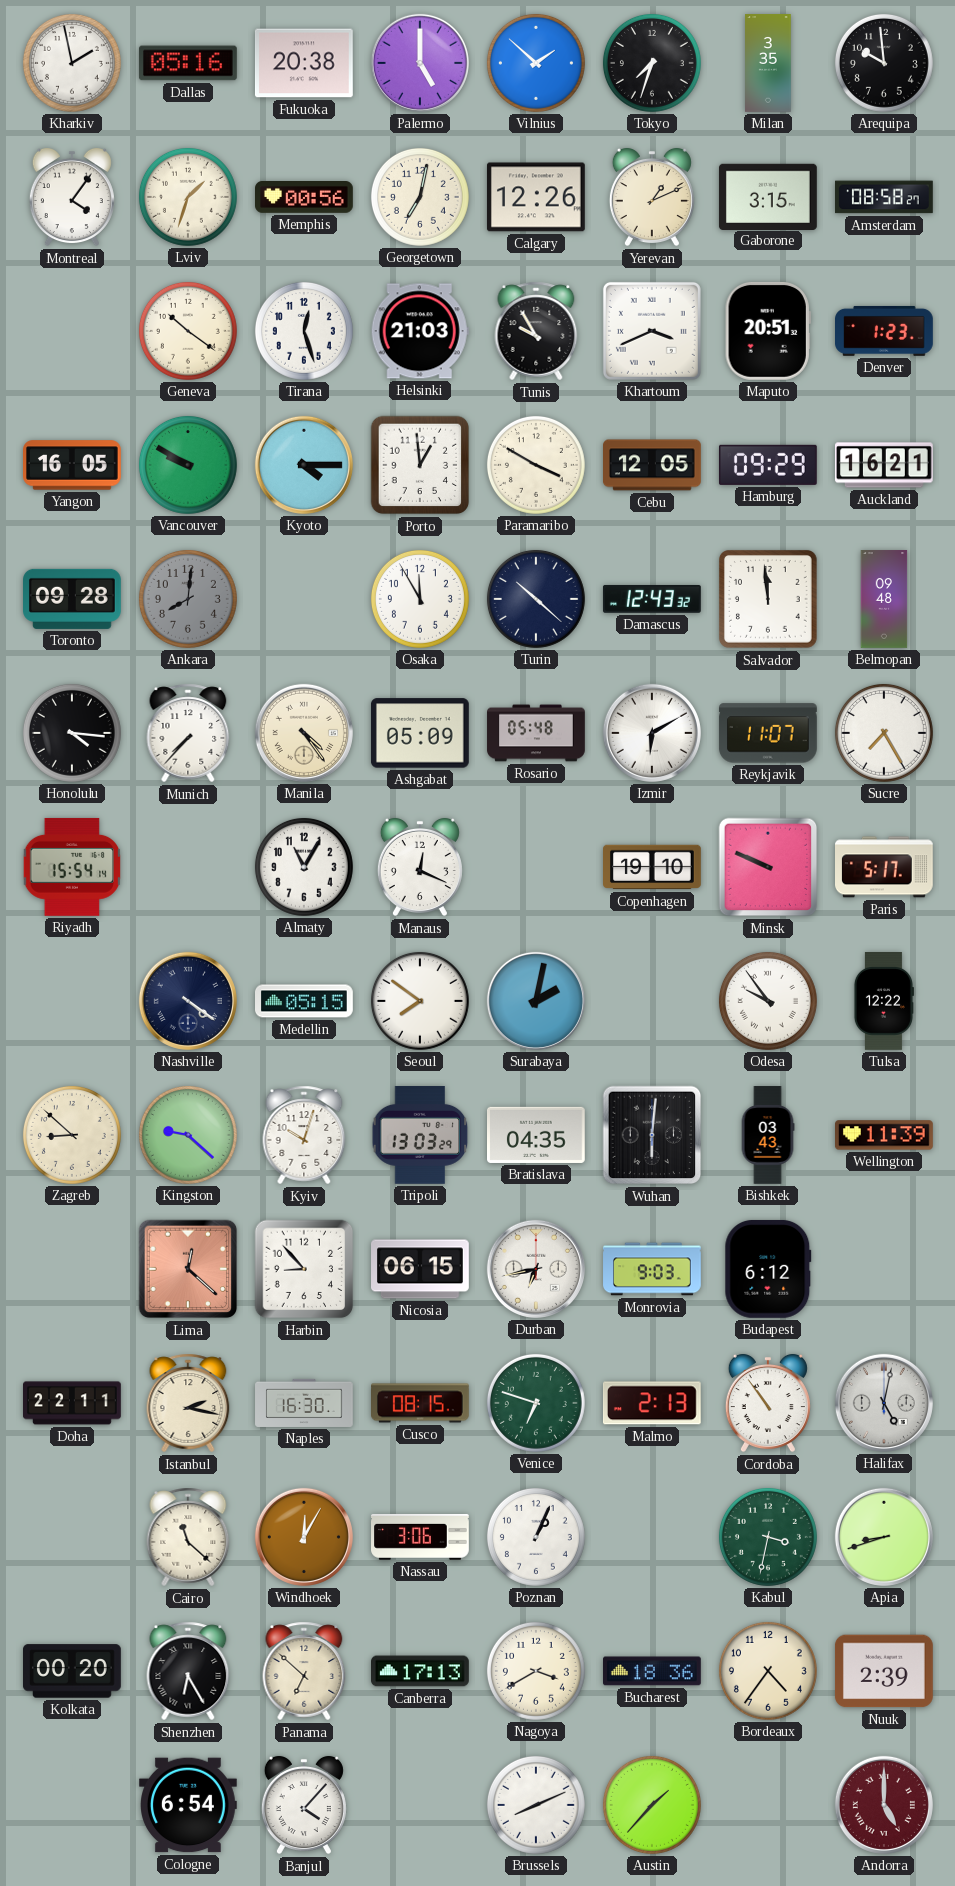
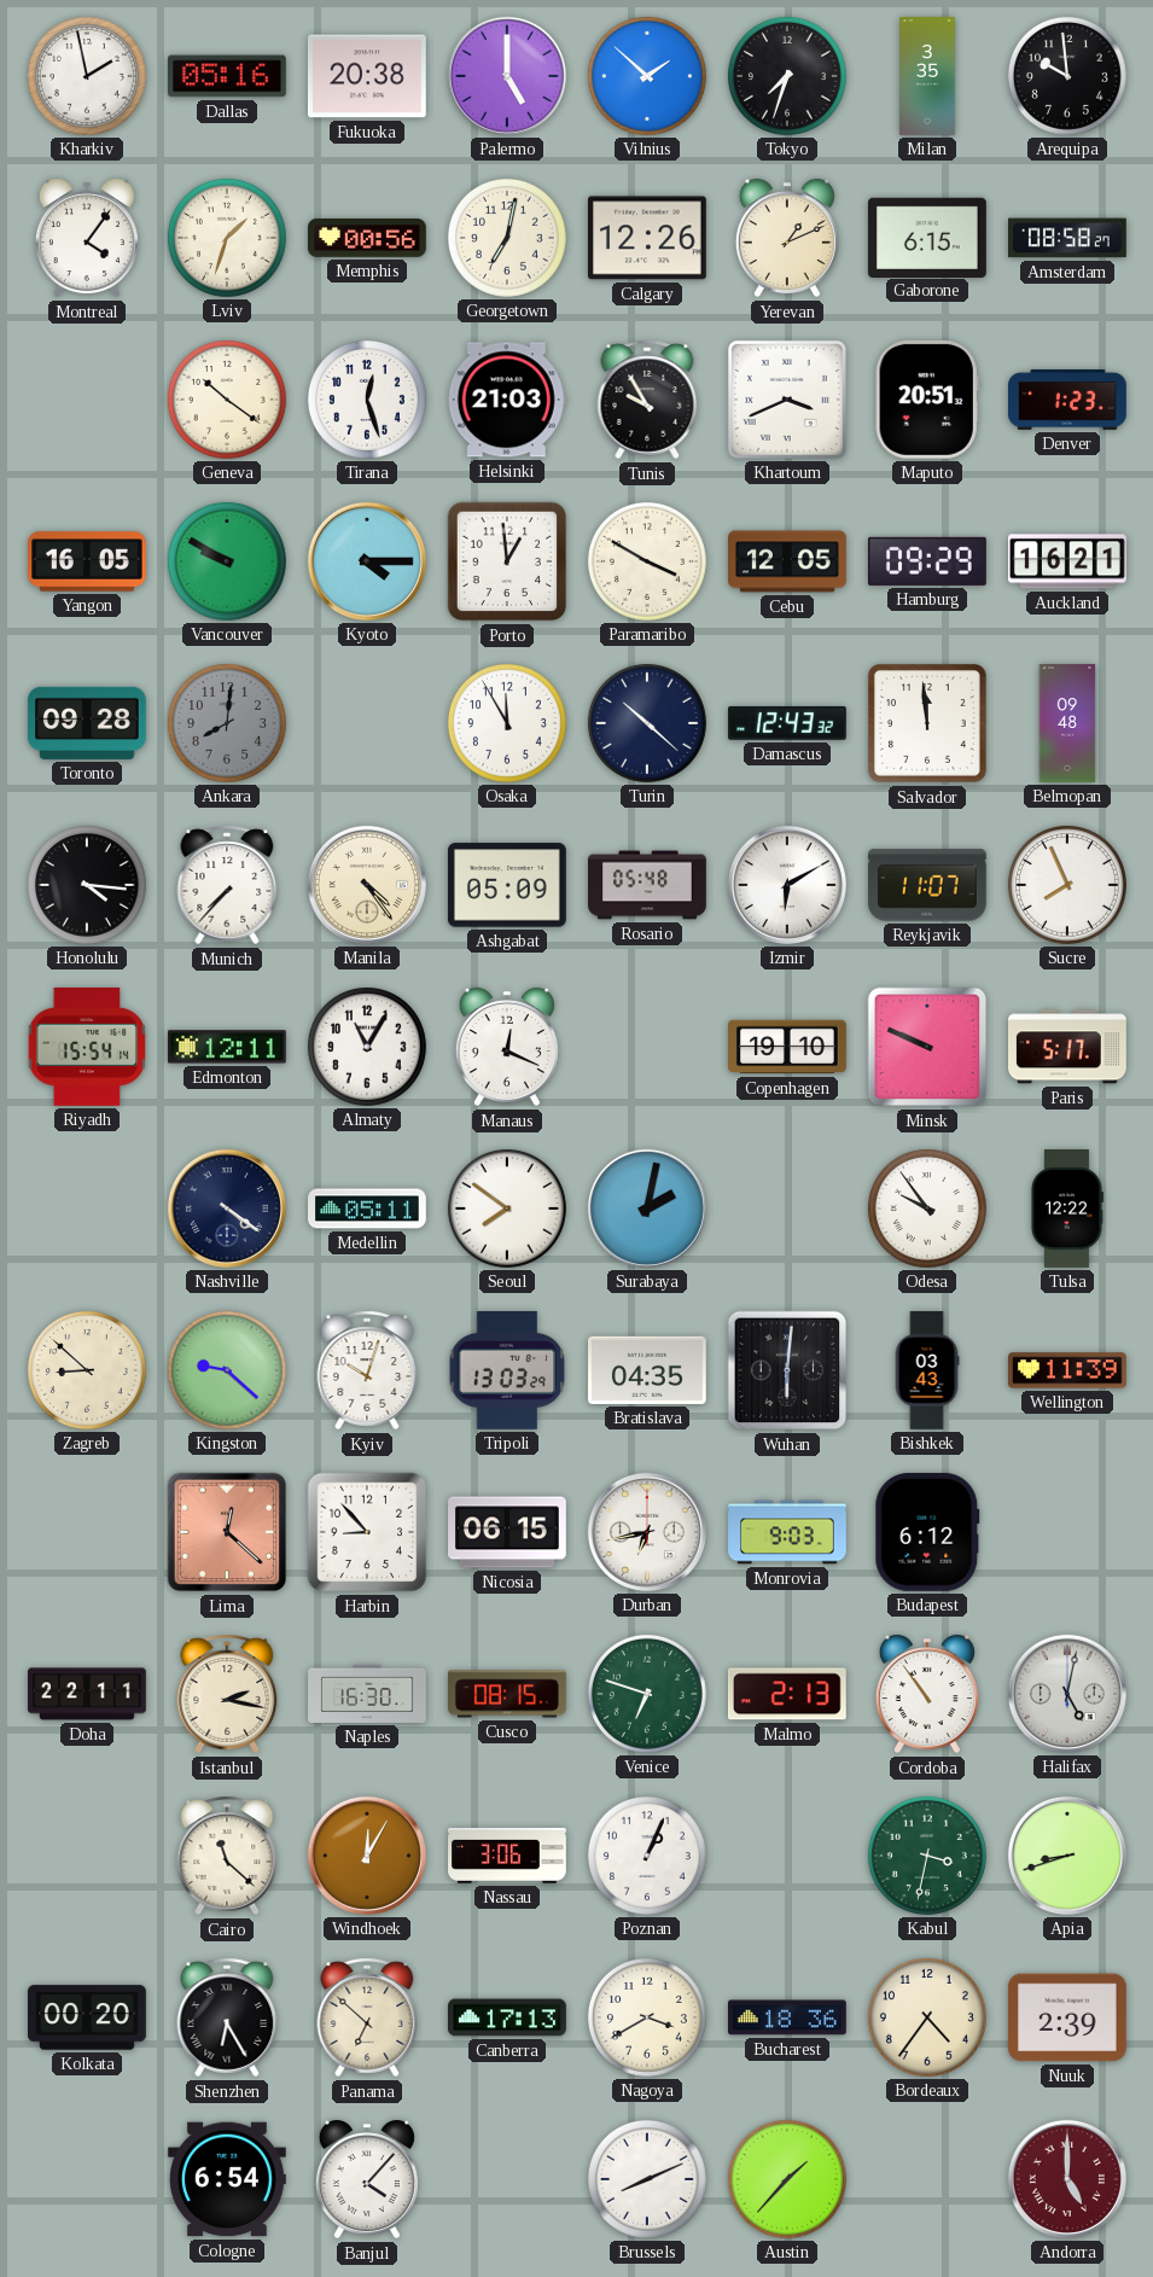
Gaborone: 3:15 -> 6:15 (927, 237)
Sucre: 7:25 -> 7:56 (1067, 885)
Edmonton: none -> 12:11 (228, 1047)
Medellin: 05:15 -> 05:11 (368, 1209)
